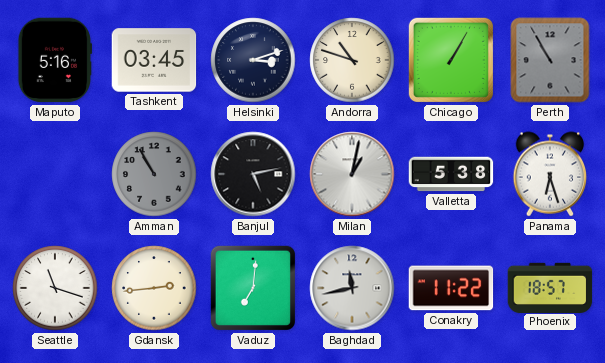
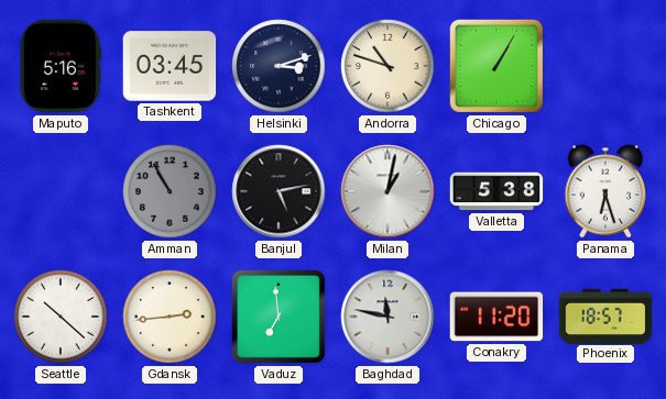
Perth: 10:55 -> none (550, 60)
Seattle: 11:18 -> 10:22 (61, 317)
Vaduz: 7:01 -> 6:59 (279, 317)
Baghdad: 11:43 -> 11:47 (387, 317)
Conakry: 11:22 -> 11:20 (496, 317)
